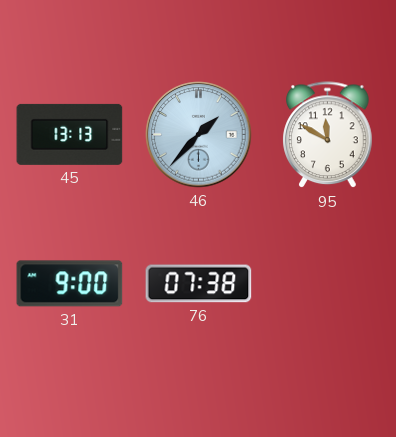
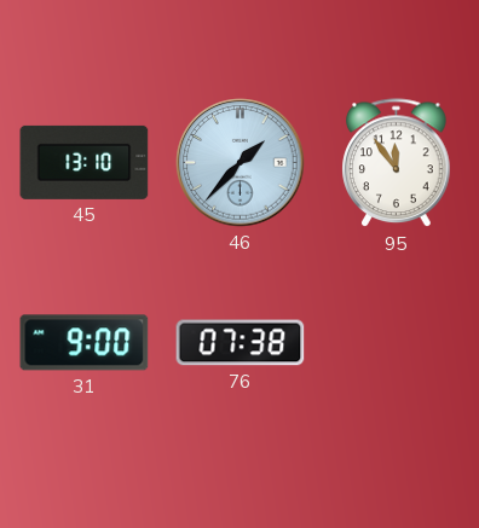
45: 13:13 -> 13:10 (85, 162)
95: 11:50 -> 11:54 (397, 163)
